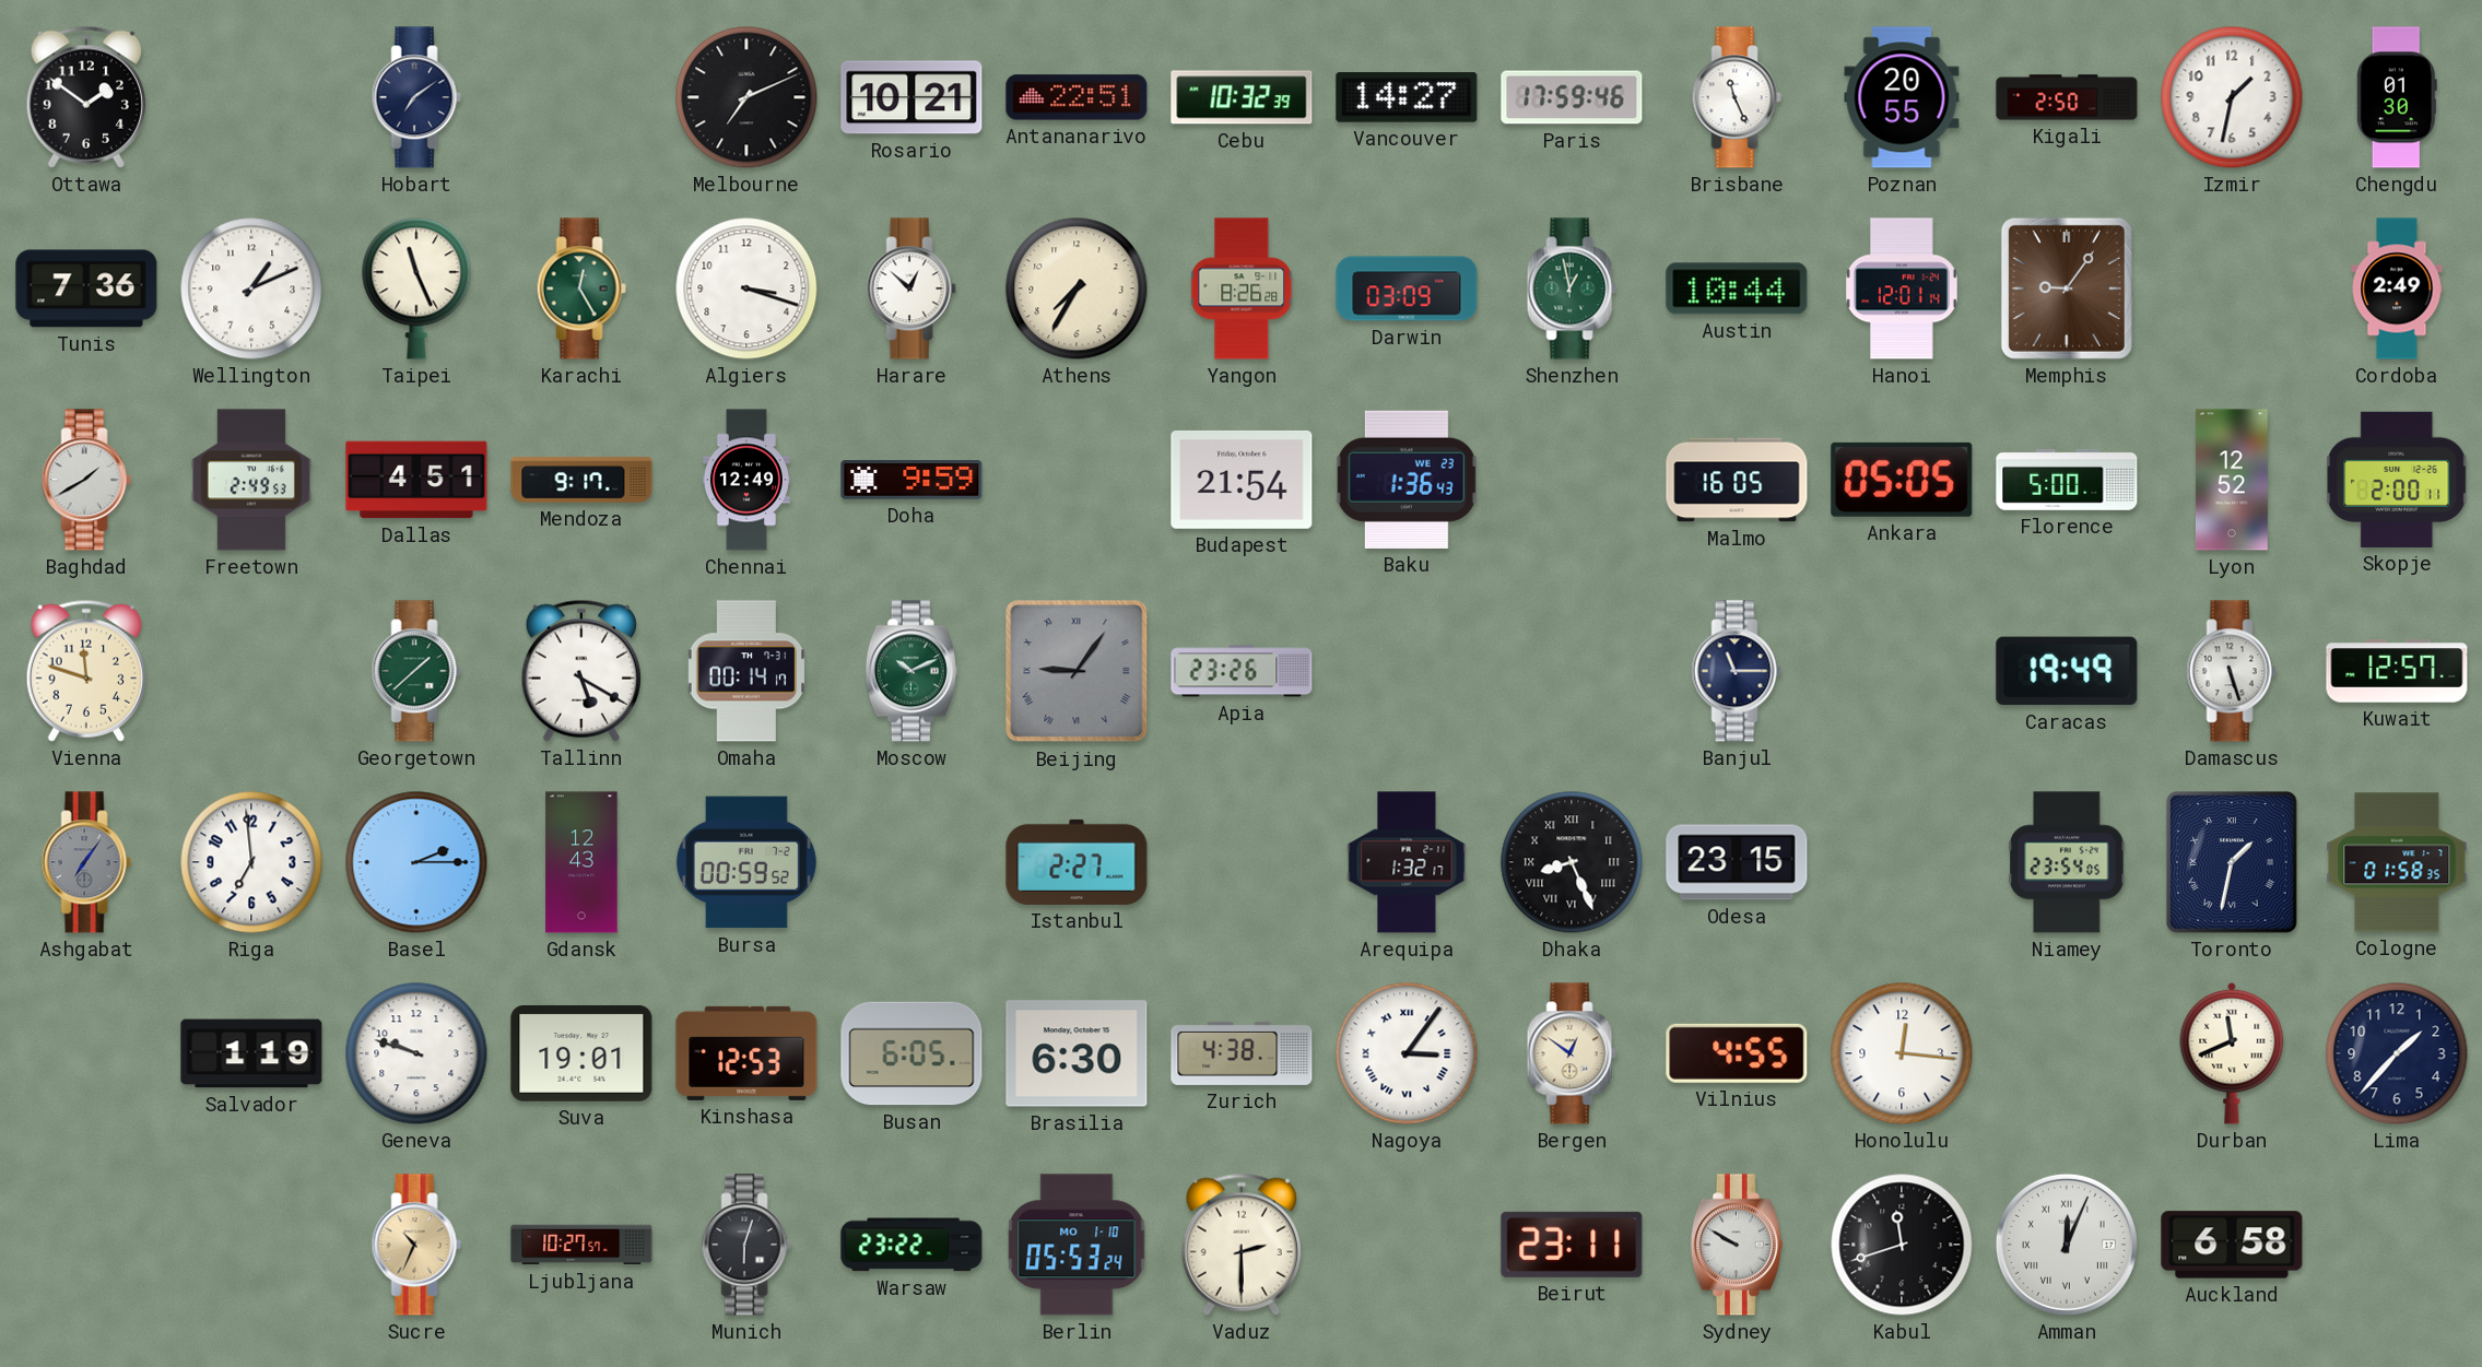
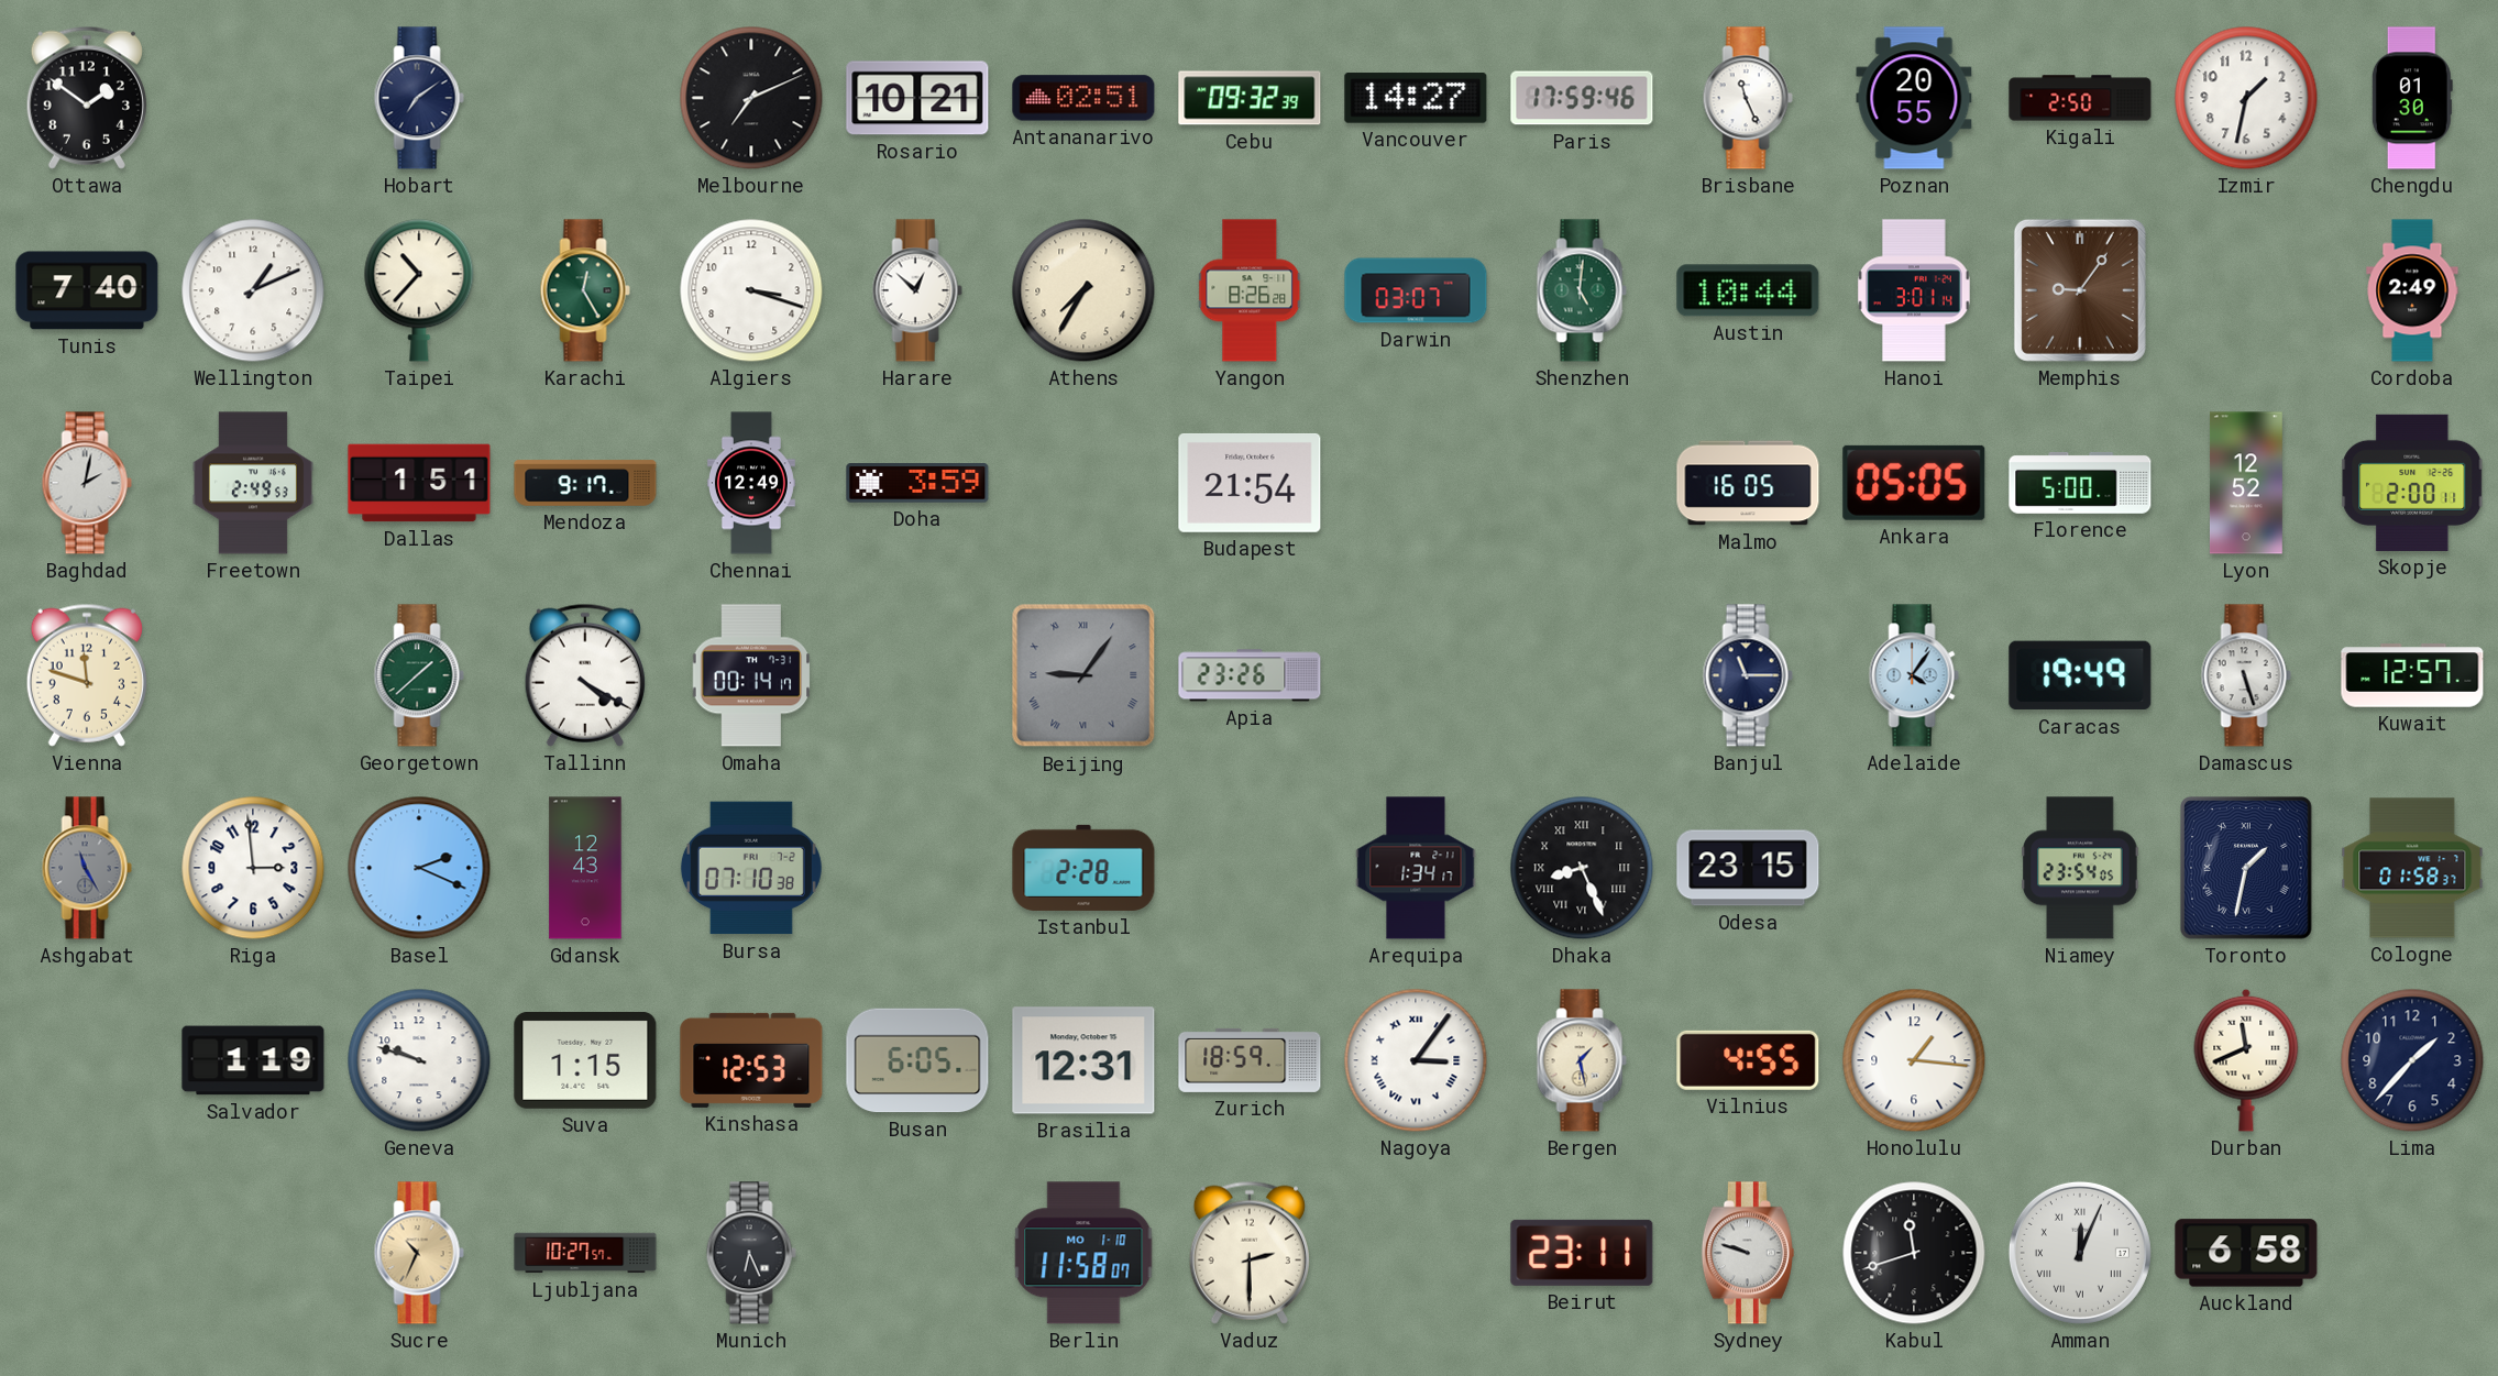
Antananarivo: 22:51 -> 02:51 (1083, 98)
Cebu: 10:32 -> 09:32 (1250, 98)
Tunis: 7:36 -> 7:40 (87, 290)
Taipei: 11:26 -> 10:37 (419, 290)
Darwin: 03:09 -> 03:07 (1416, 290)
Shenzhen: 12:58 -> 5:01 (1582, 290)
Hanoi: 12:01 -> 3:01 (1914, 290)
Baghdad: 1:40 -> 2:02 (87, 483)
Dallas: 4:51 -> 1:51 (419, 483)
Doha: 9:59 -> 3:59 (917, 483)
Baku: 1:36 -> none (1407, 480)
Tallinn: 5:20 -> 4:20 (585, 675)
Moscow: 10:11 -> none (911, 671)
Adelaide: none -> 4:06 (1914, 675)
Ashgabat: 7:06 -> 11:25 (87, 868)
Riga: 6:59 -> 2:59 (253, 868)
Basel: 2:15 -> 2:19 (419, 868)
Bursa: 00:59 -> 07:10 (751, 868)
Istanbul: 2:27 -> 2:28 (1083, 868)
Arequipa: 1:32 -> 1:34 (1416, 868)
Cologne: 01:58:35 -> 01:58:37 (2412, 868)
Suva: 19:01 -> 1:15 (585, 1060)
Brasilia: 6:30 -> 12:31 (1083, 1060)
Zurich: 4:38 -> 18:59 (1250, 1060)
Bergen: 12:51 -> 1:28 (1582, 1060)
Honolulu: 12:16 -> 1:16 (1914, 1060)
Munich: 6:03 -> 6:26 (751, 1253)
Warsaw: 23:22 -> none (911, 1245)
Berlin: 05:53 -> 11:58 (1083, 1253)
Sydney: 9:50 -> 9:48 (1748, 1253)
